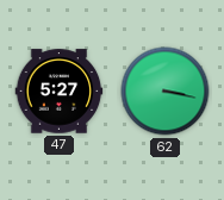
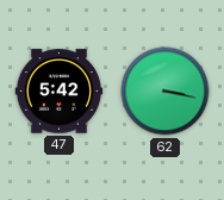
47: 5:27 -> 5:42 (60, 92)
